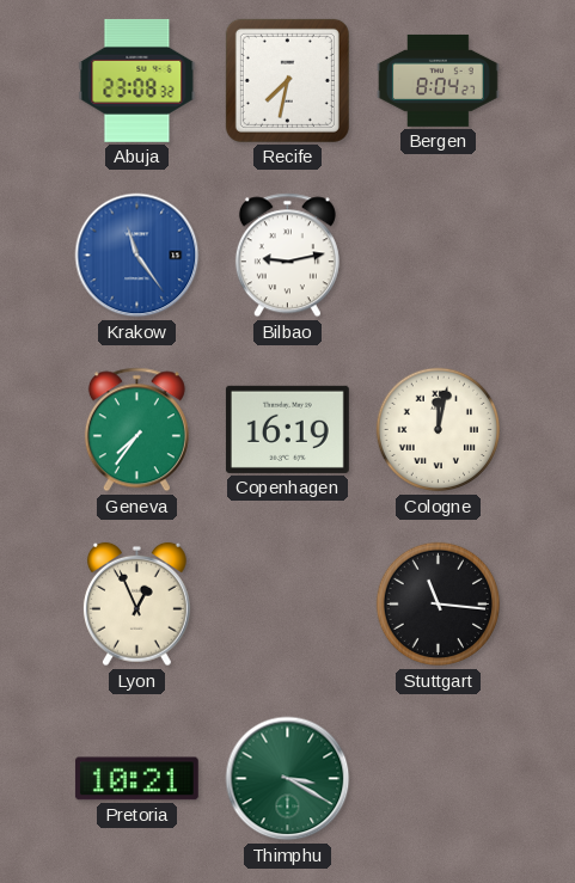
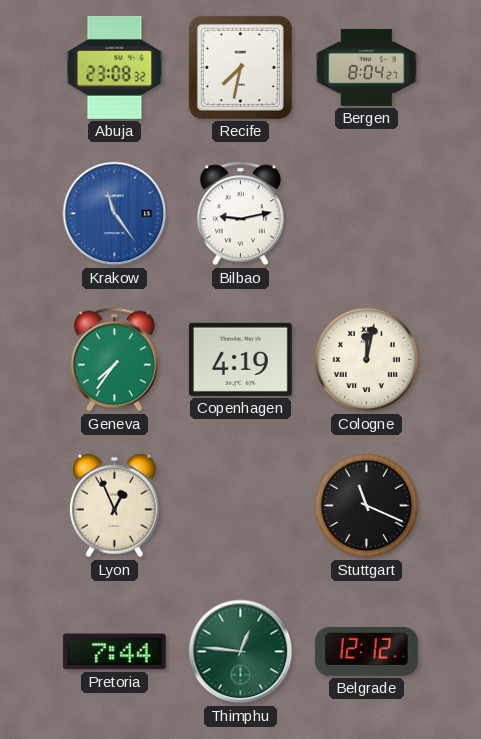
Copenhagen: 16:19 -> 4:19 (240, 359)
Stuttgart: 11:16 -> 11:19 (367, 506)
Pretoria: 10:21 -> 7:44 (114, 652)
Thimphu: 3:20 -> 12:46 (241, 652)
Belgrade: none -> 12:12 (366, 651)
